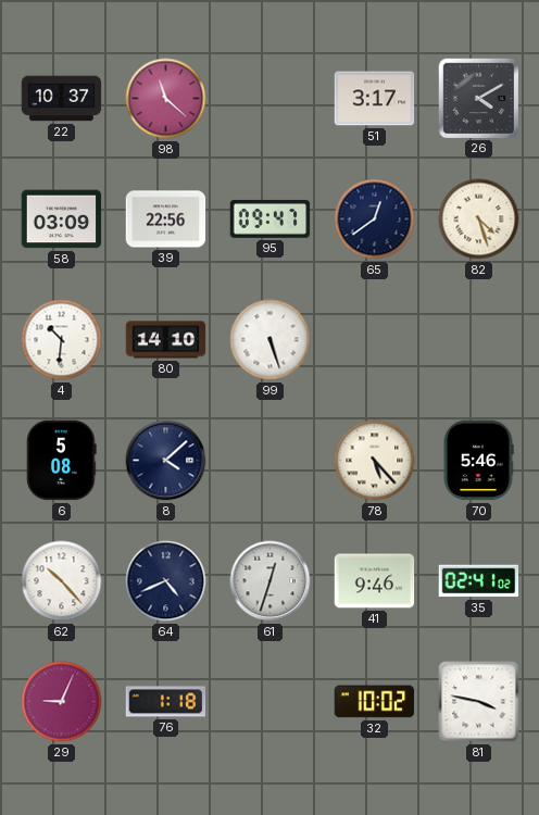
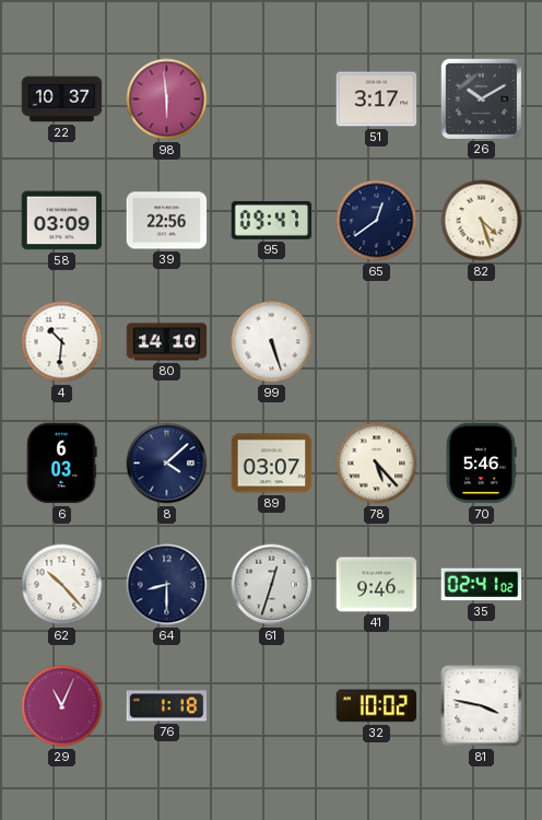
98: 11:22 -> 5:59 (167, 99)
26: 4:10 -> 10:10 (482, 98)
6: 5:08 -> 6:03 (62, 464)
89: none -> 03:07 (272, 464)
64: 4:41 -> 8:30 (167, 585)
29: 9:04 -> 11:04 (62, 706)
